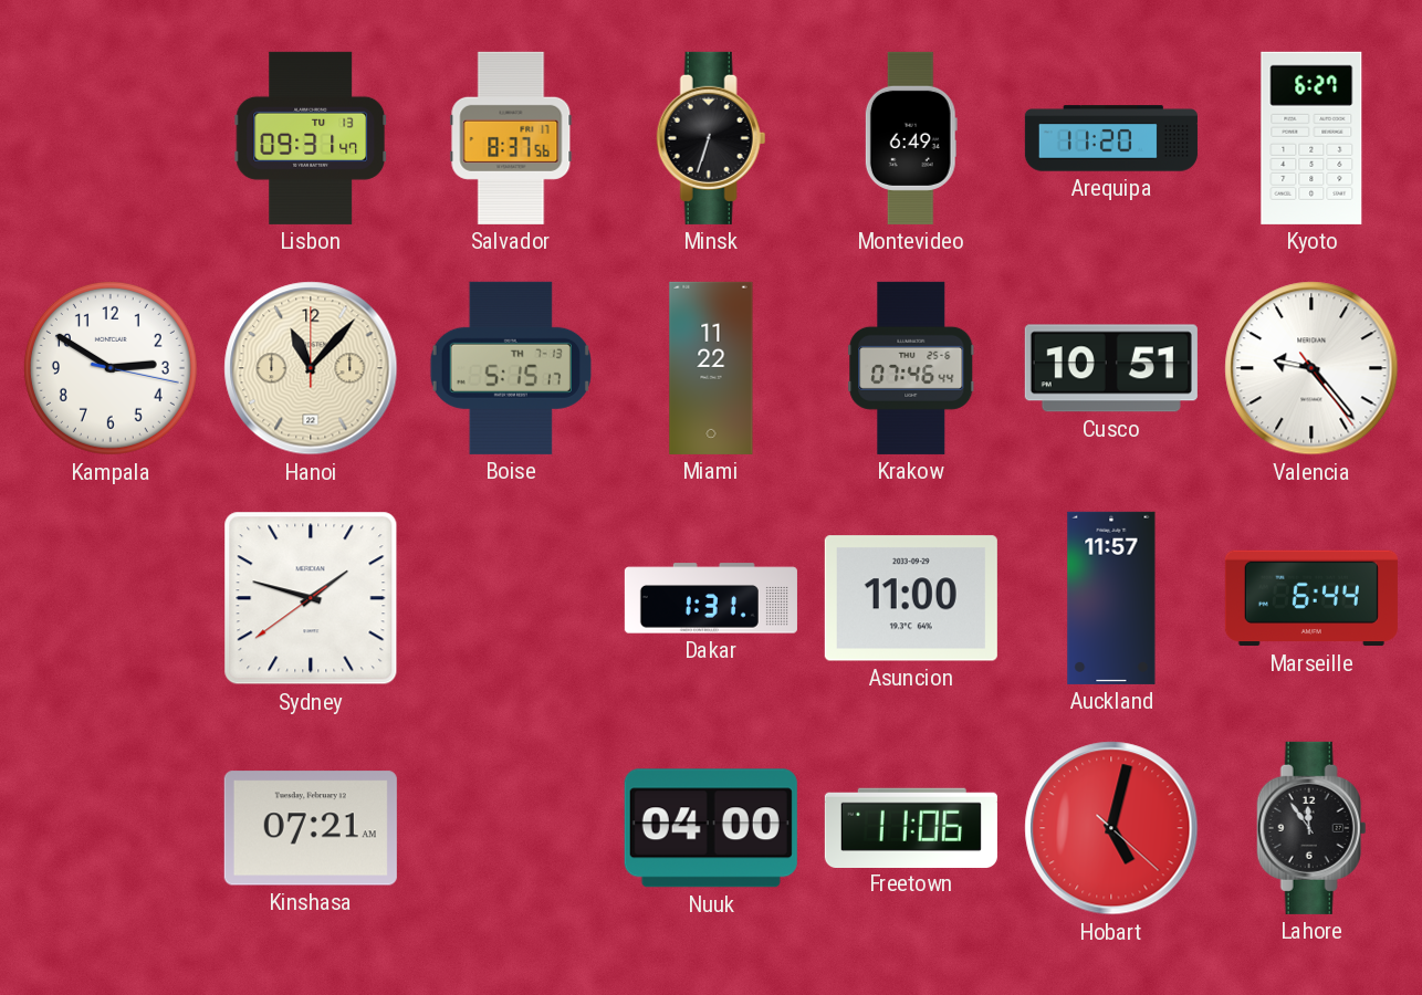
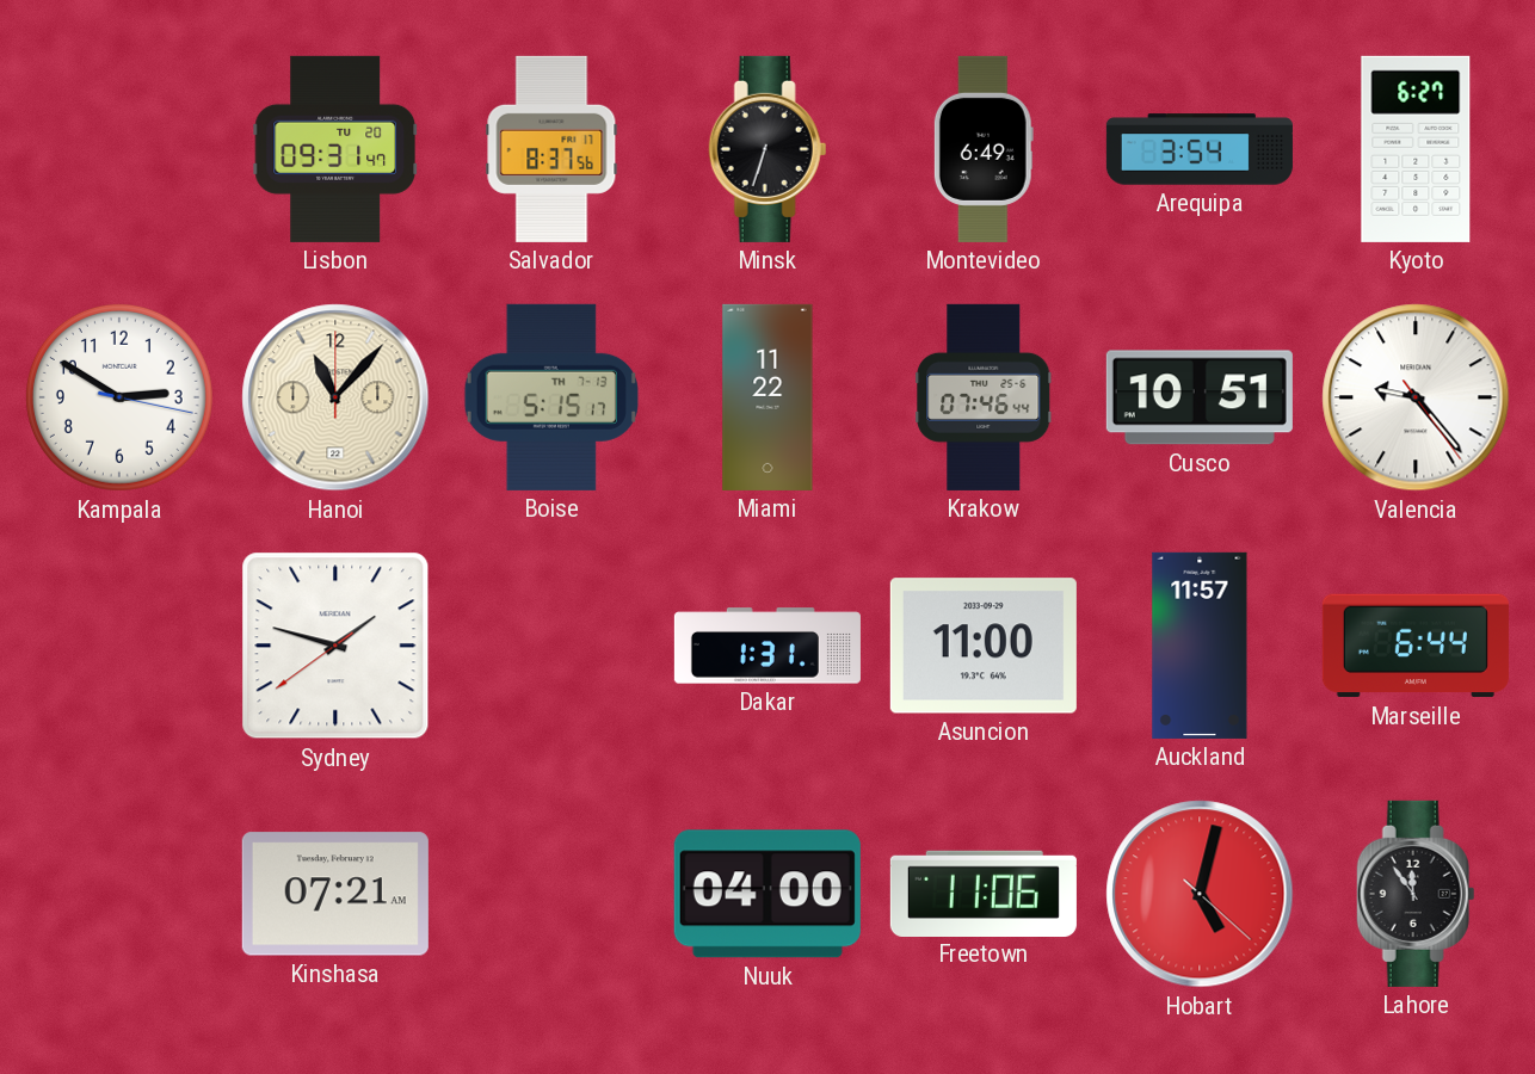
Lisbon date: TU 13 -> TU 20 (335, 149)
Arequipa: 11:20 -> 3:54 (1200, 149)
